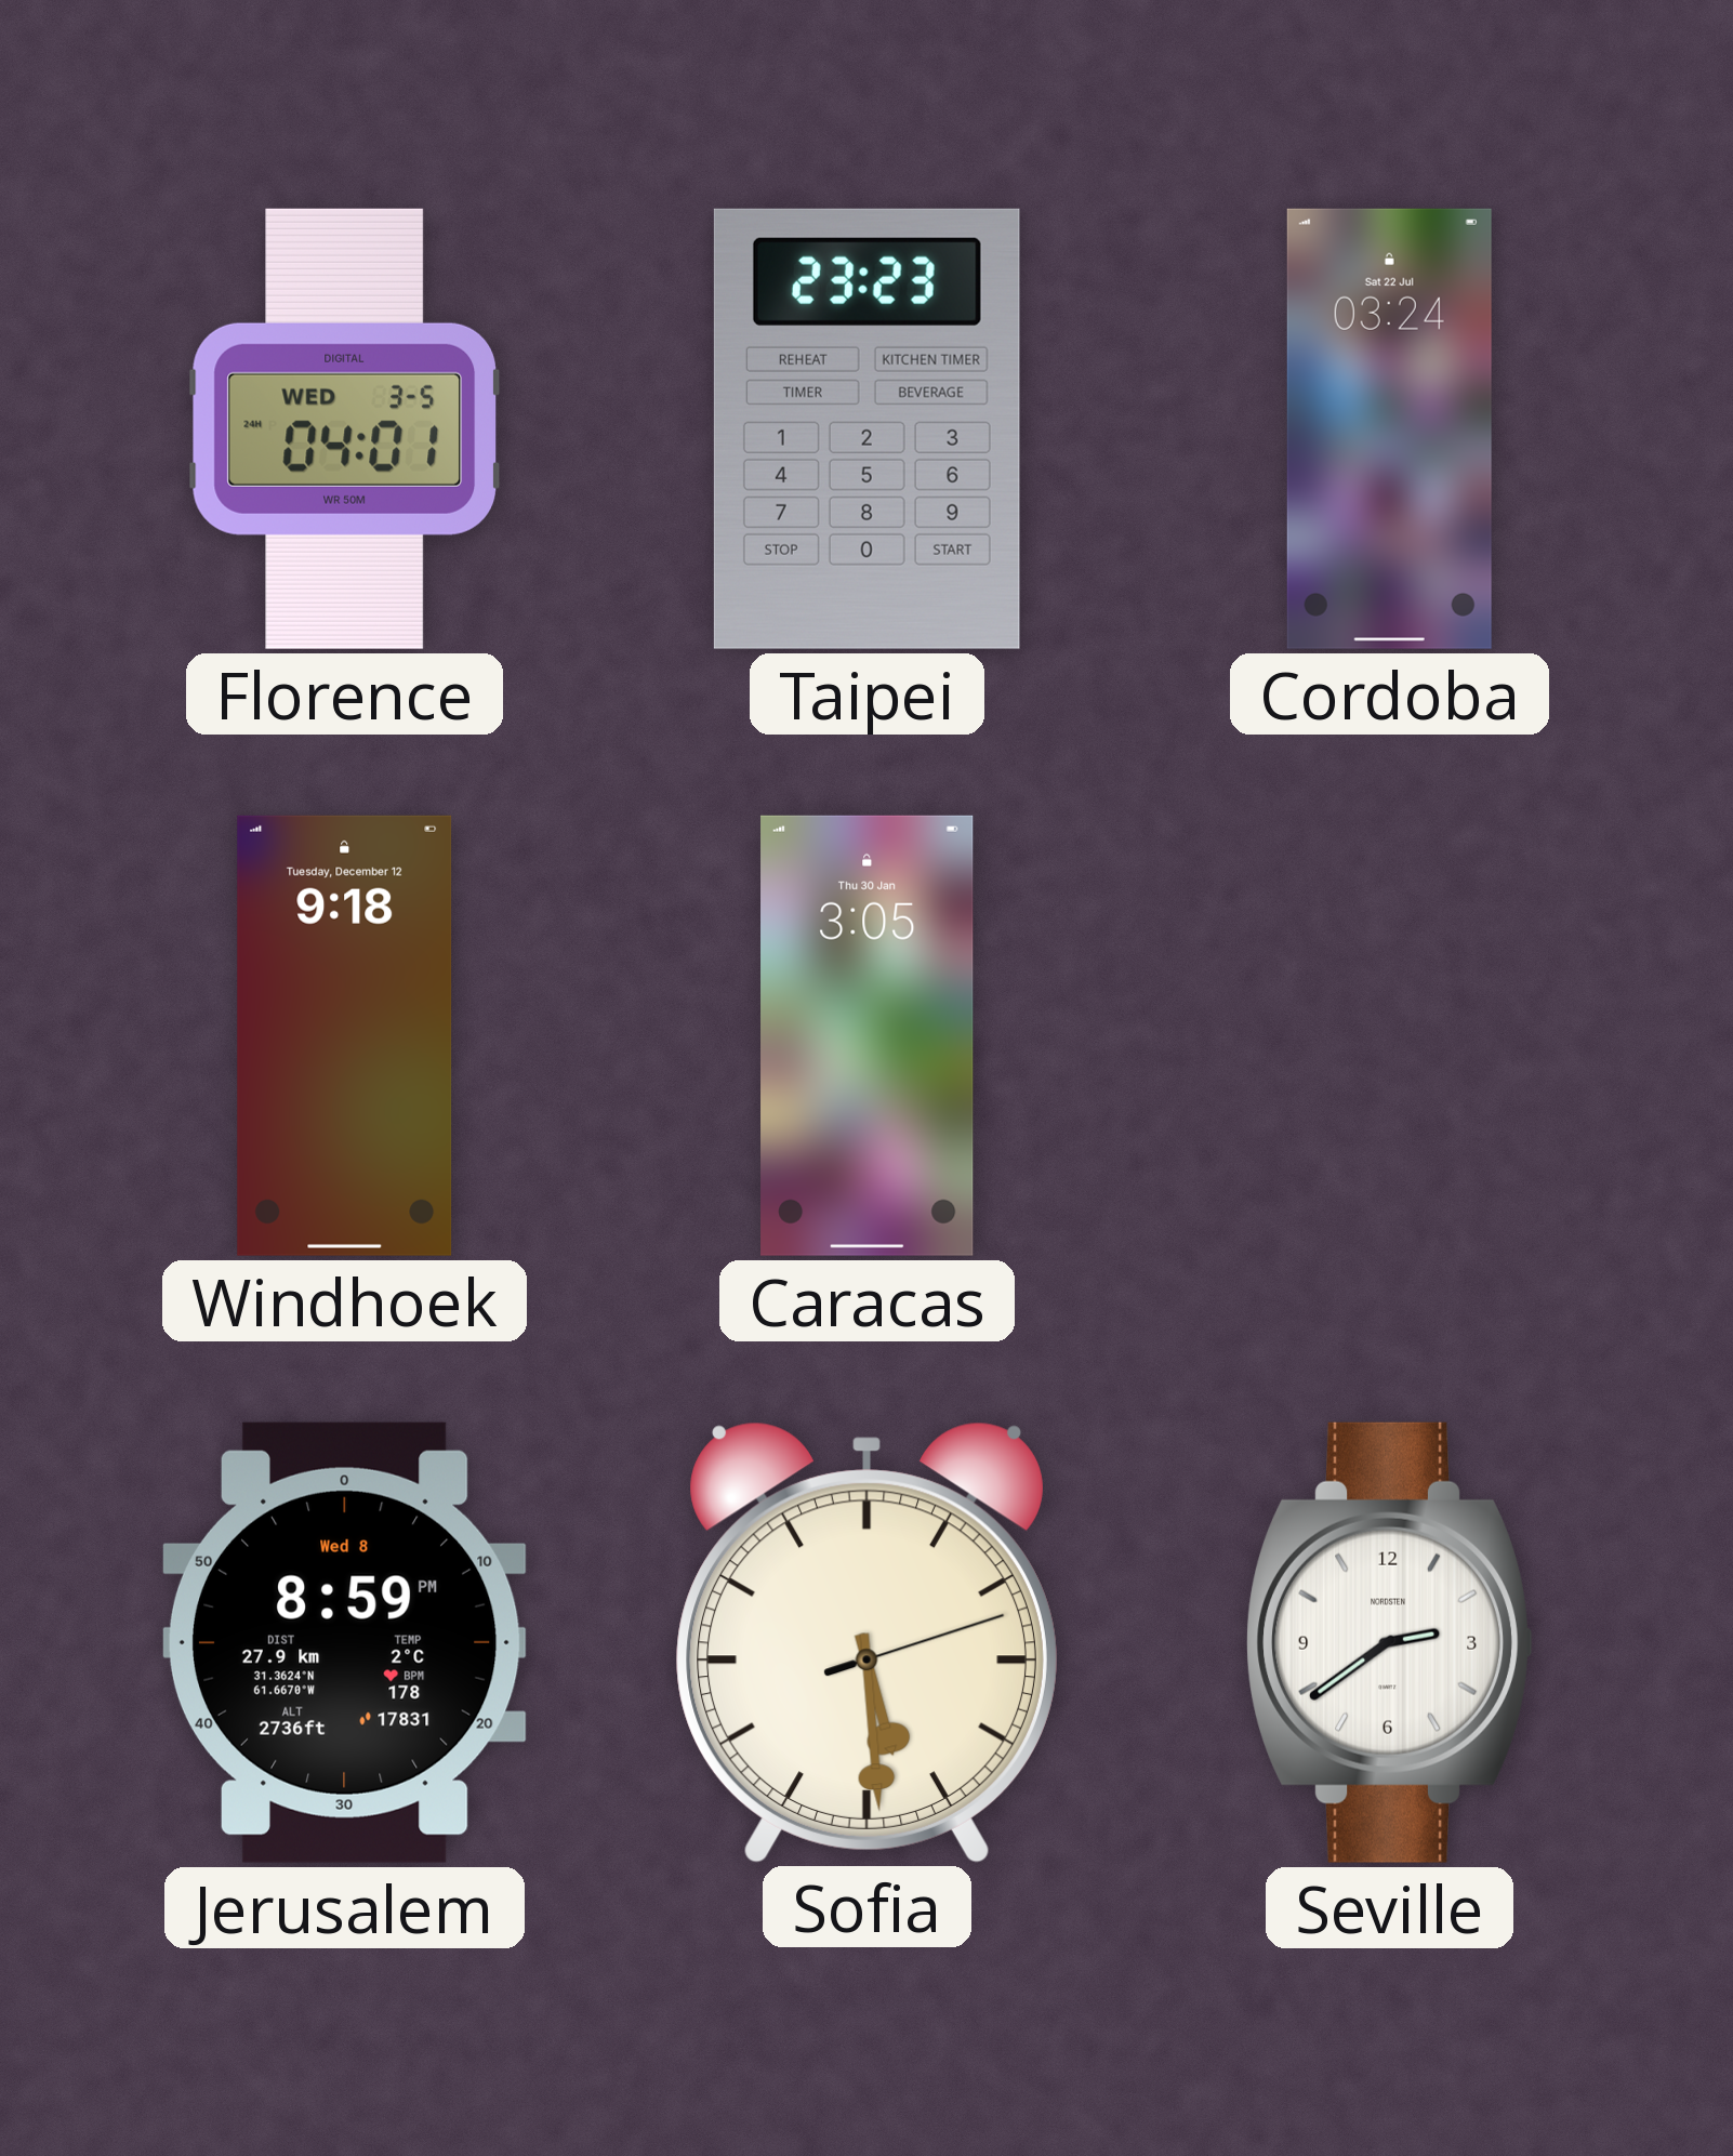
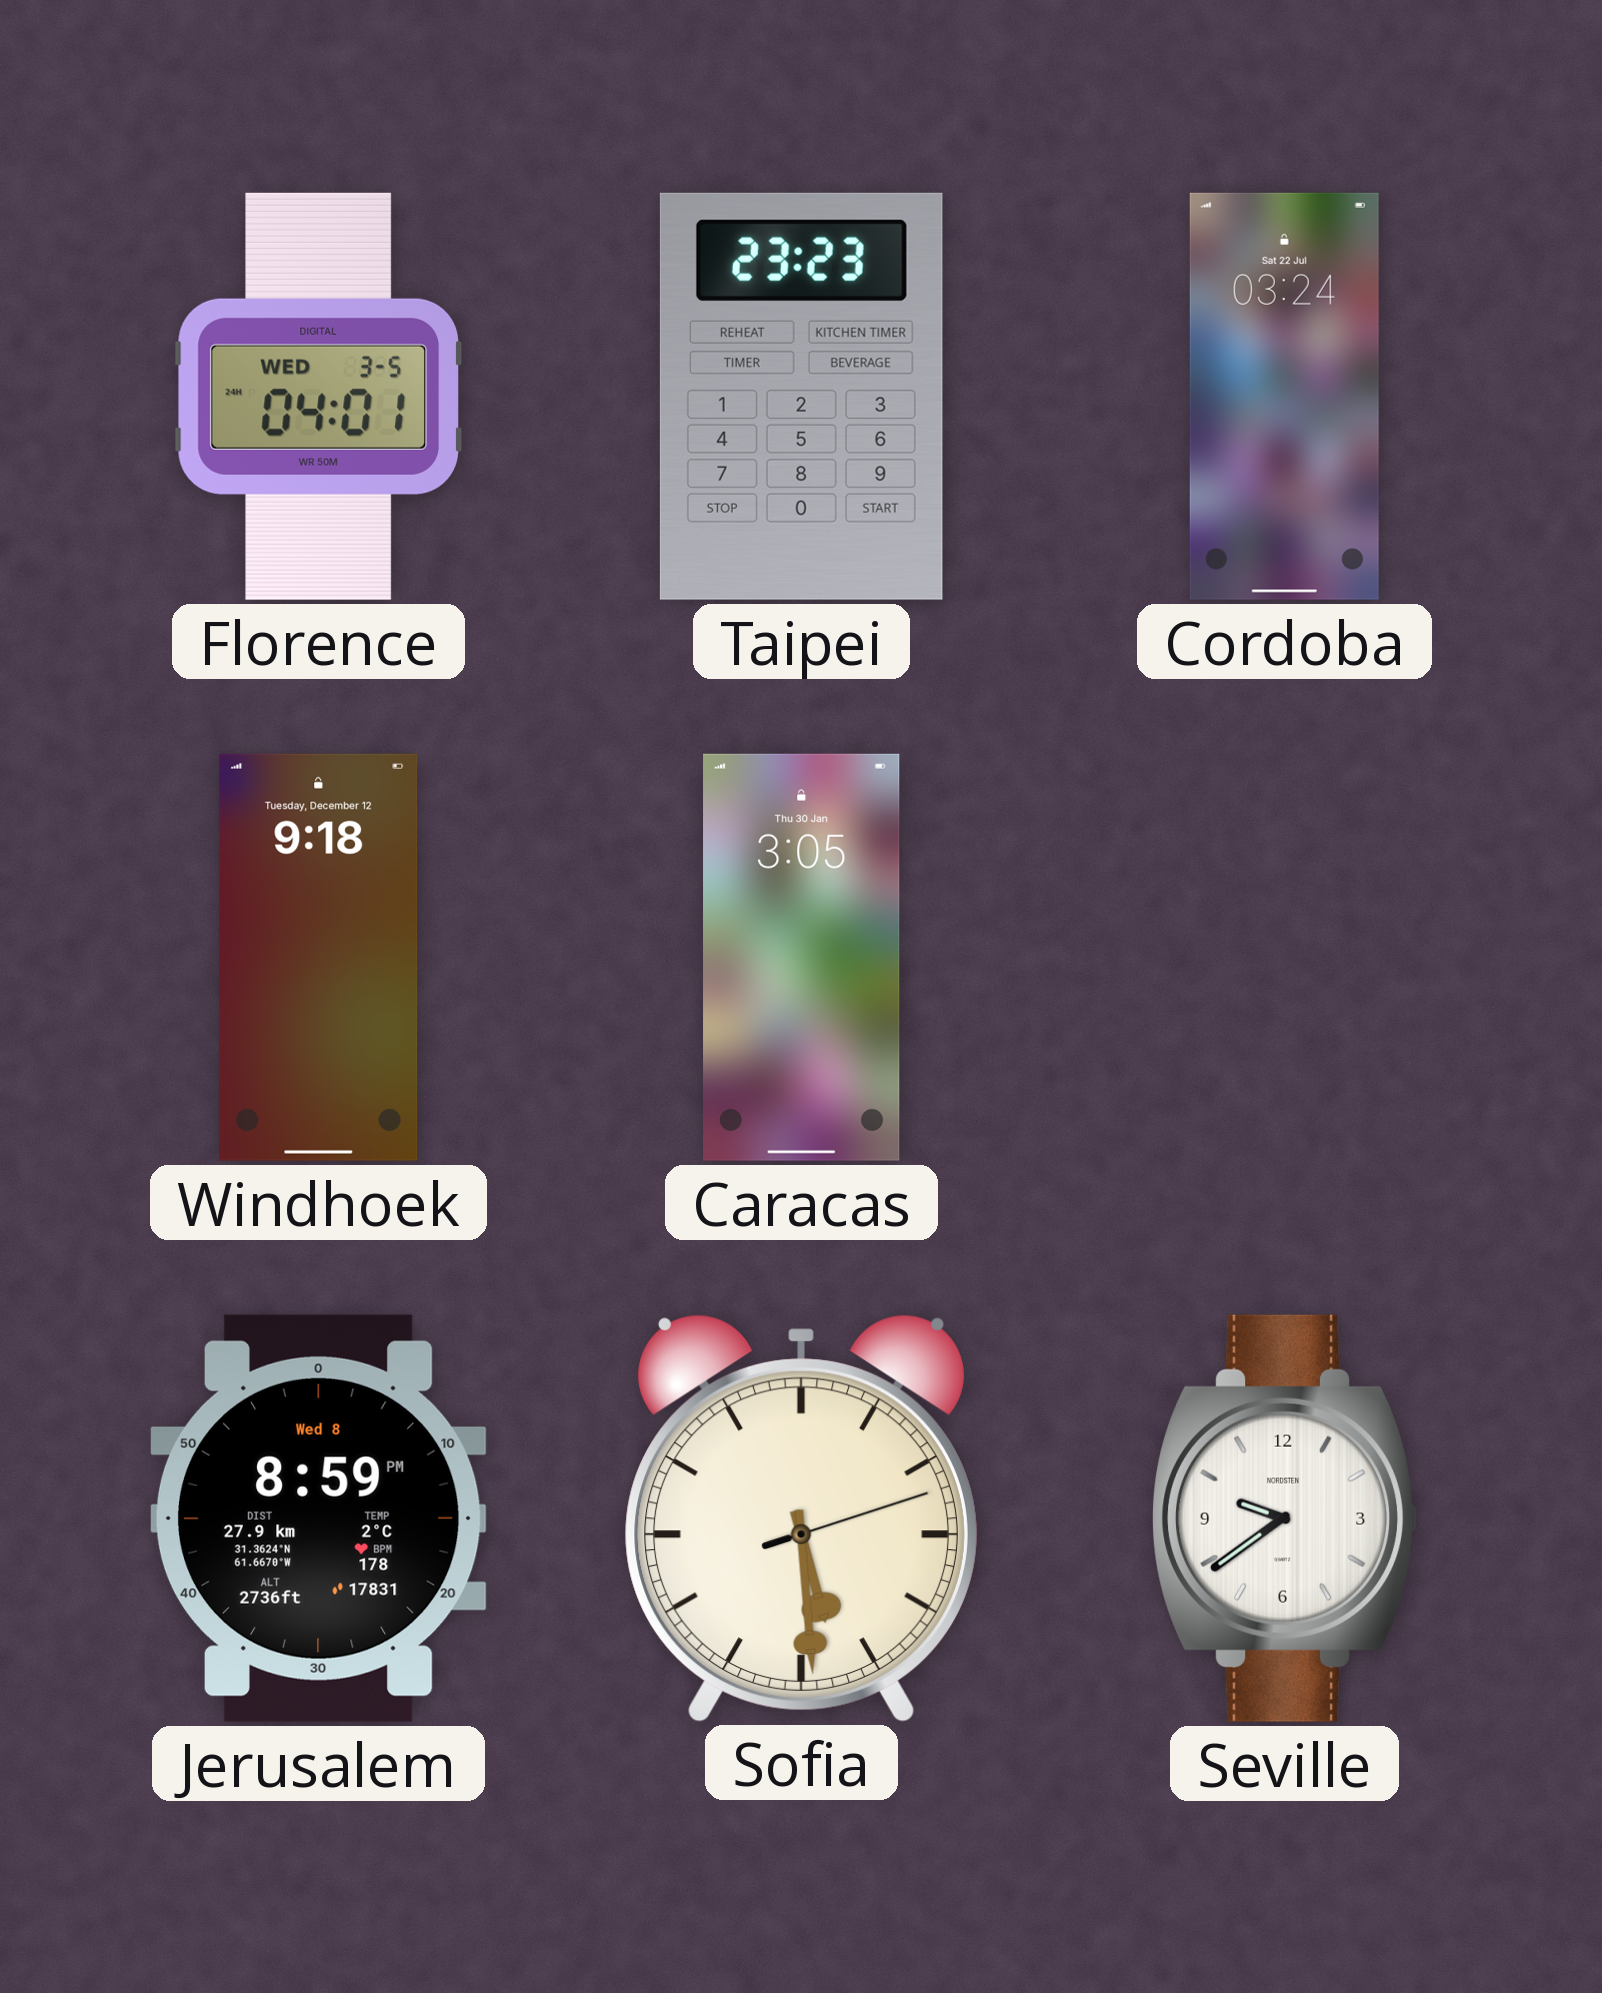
Seville: 2:39 -> 9:39 (1285, 1518)
